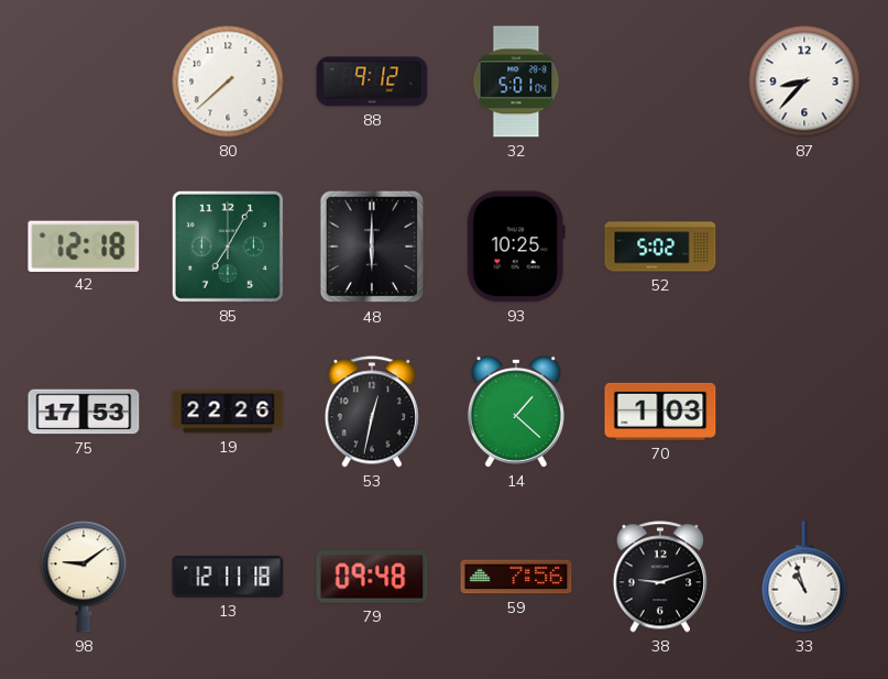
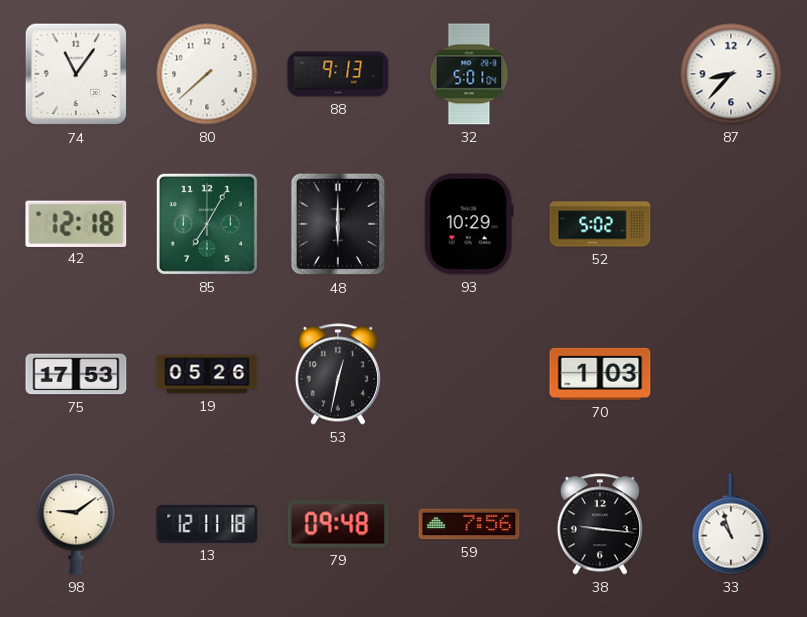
74: none -> 11:06 (76, 74)
88: 9:12 -> 9:13 (338, 74)
93: 10:25 -> 10:29 (469, 224)
19: 22:26 -> 05:26 (207, 374)
14: 1:22 -> none (516, 412)
38: 9:12 -> 9:16 (600, 524)
